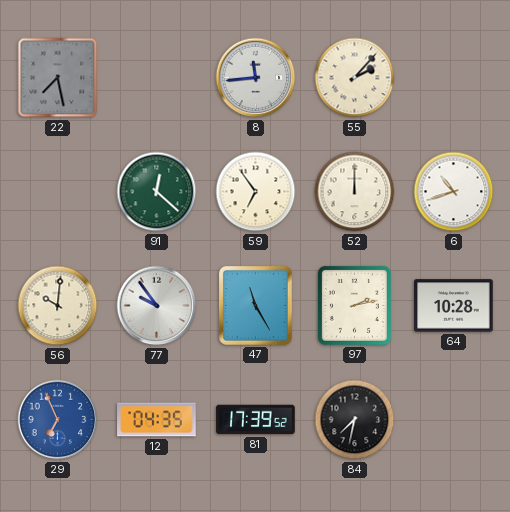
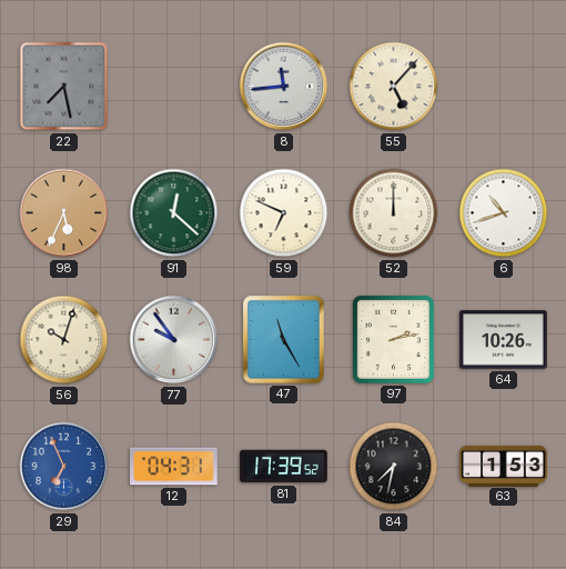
55: 2:07 -> 5:07 (394, 87)
98: none -> 5:34 (64, 213)
59: 6:54 -> 6:49 (284, 213)
56: 10:01 -> 10:03 (64, 340)
64: 10:28 -> 10:26 (504, 340)
12: 04:35 -> 04:31 (174, 467)
63: none -> 1:53 (504, 466)
